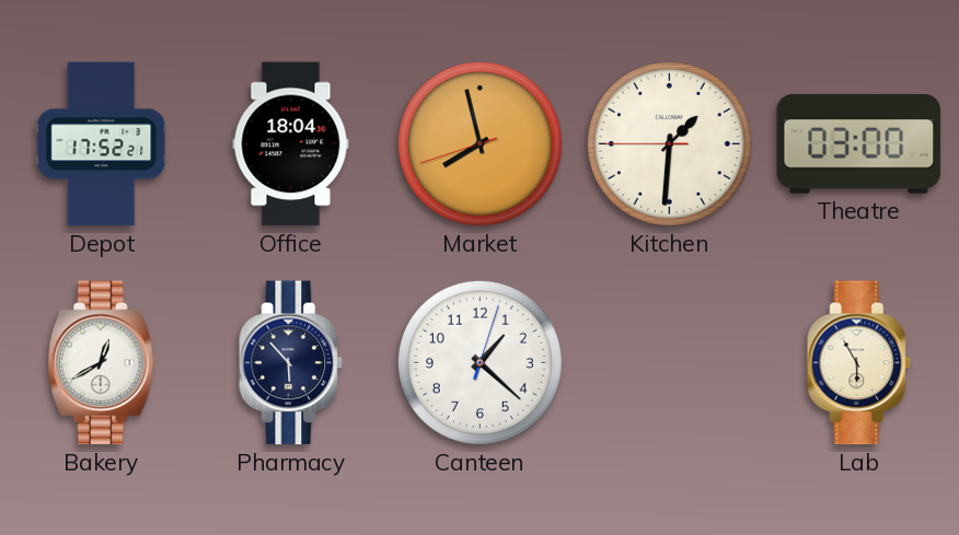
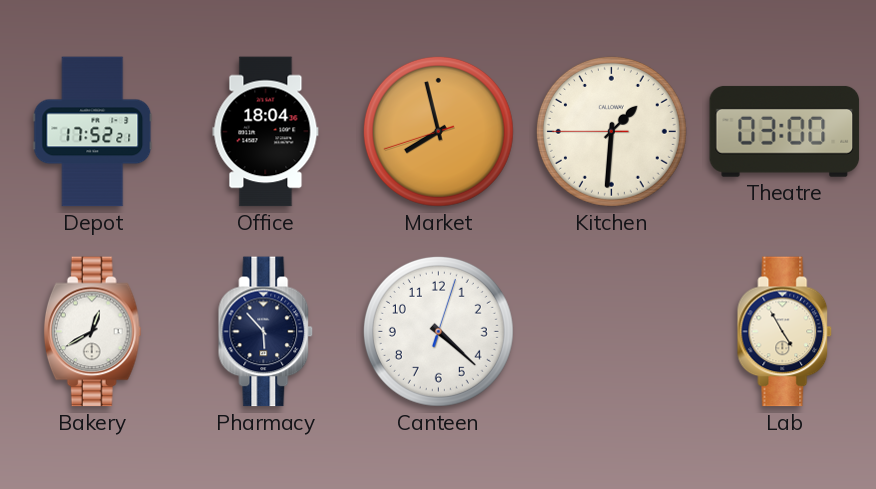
Canteen: 1:22 -> 4:22 (438, 331)
Lab: 5:55 -> 4:55 (785, 332)
